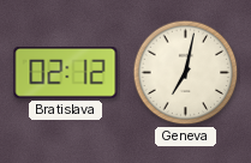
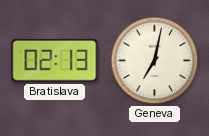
Bratislava: 02:12 -> 02:13 (55, 61)
